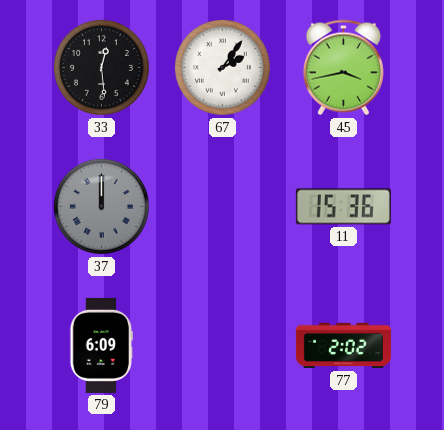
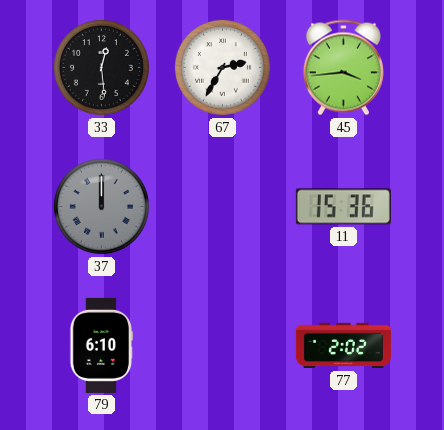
67: 2:06 -> 2:35 (222, 67)
45: 3:43 -> 3:44 (343, 68)
79: 6:09 -> 6:10 (101, 345)
